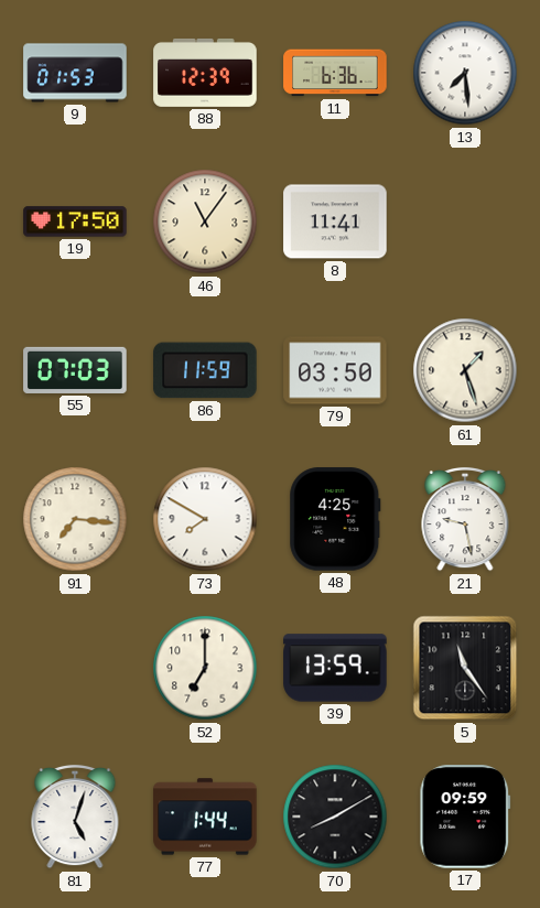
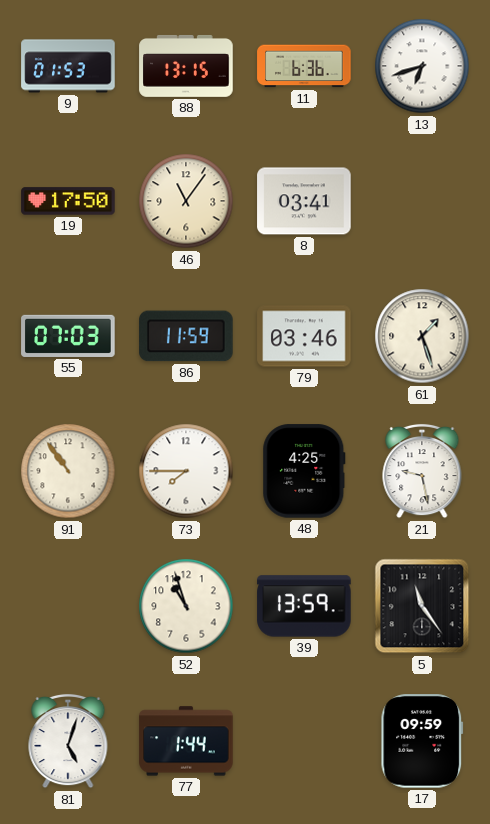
88: 12:39 -> 13:15 (186, 66)
13: 7:29 -> 6:42 (422, 66)
8: 11:41 -> 03:41 (304, 201)
79: 03:50 -> 03:46 (304, 336)
91: 7:16 -> 10:54 (68, 471)
73: 7:50 -> 7:45 (186, 471)
52: 7:00 -> 10:57 (186, 606)
70: 8:10 -> none (335, 817)
